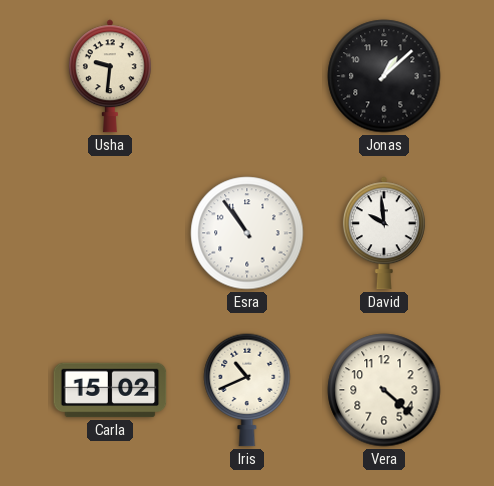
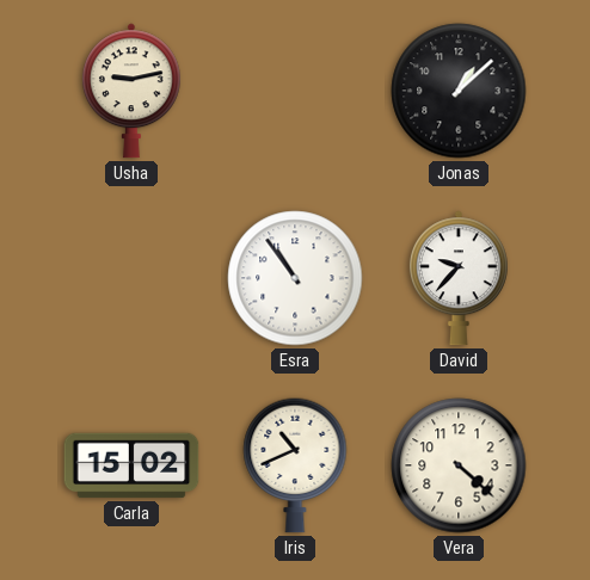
Usha: 9:31 -> 9:13 (131, 91)
David: 9:59 -> 9:37 (459, 278)
